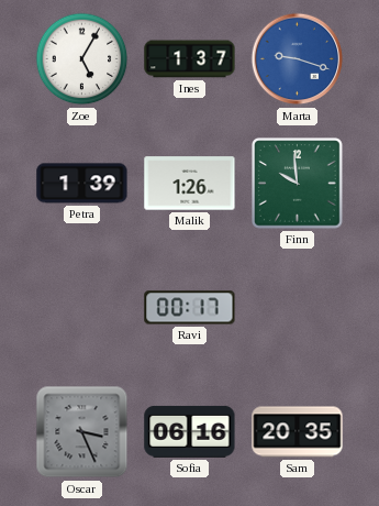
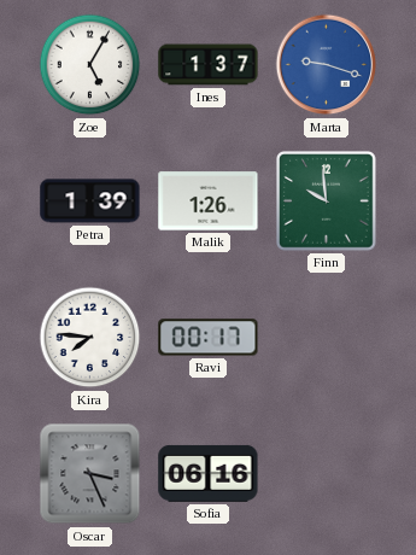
Kira: none -> 7:46 (90, 338)
Sam: 20:35 -> none (298, 432)
